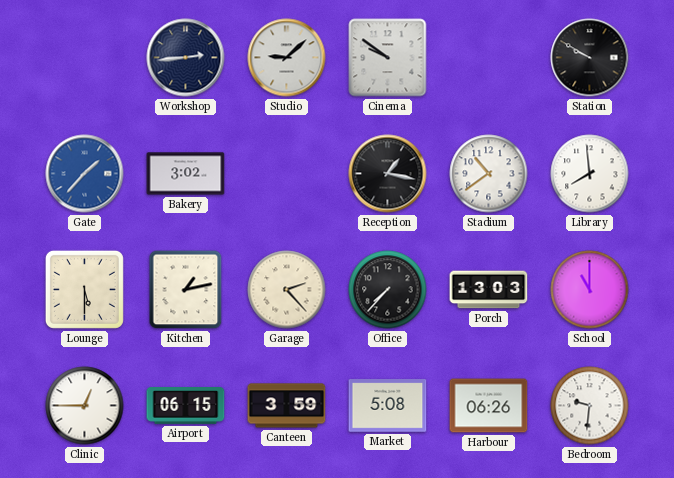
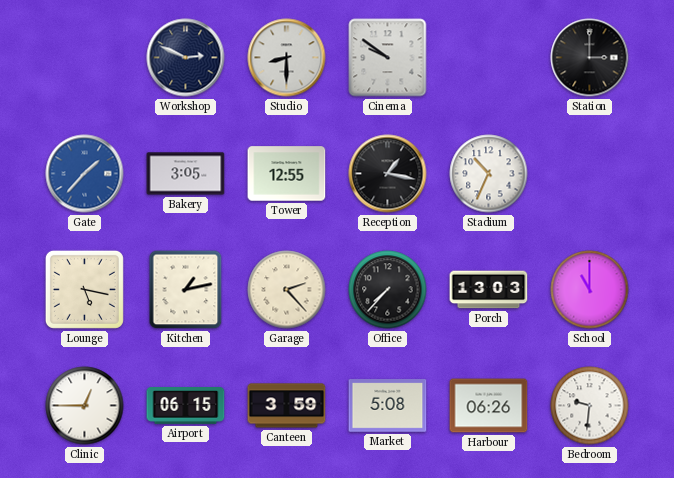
Workshop: 2:44 -> 2:49 (186, 58)
Studio: 9:08 -> 8:30 (287, 58)
Station: 9:50 -> 3:00 (590, 58)
Bakery: 3:02 -> 3:05 (186, 174)
Tower: none -> 12:55 (287, 174)
Stadium: 10:39 -> 10:34 (489, 174)
Library: 7:59 -> none (590, 174)
Lounge: 5:30 -> 5:17 (84, 289)
